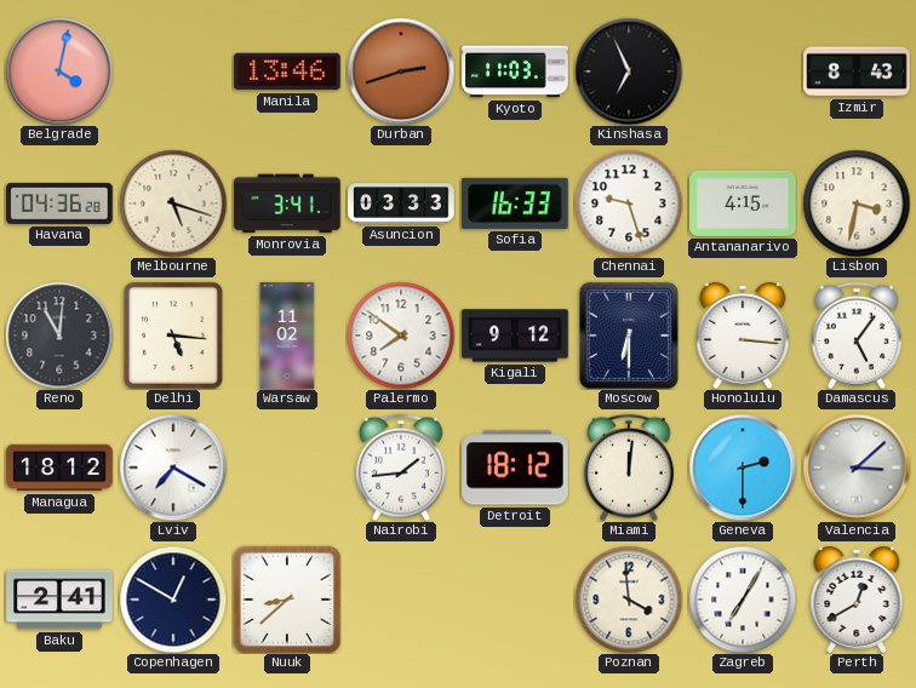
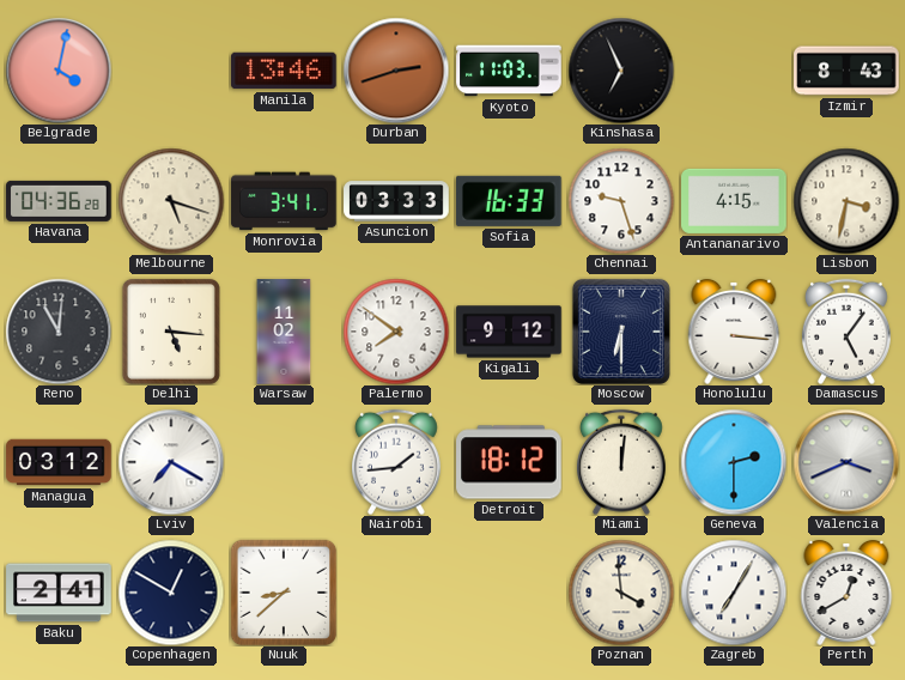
Managua: 18:12 -> 03:12 (59, 462)
Valencia: 3:08 -> 3:41 (846, 462)
